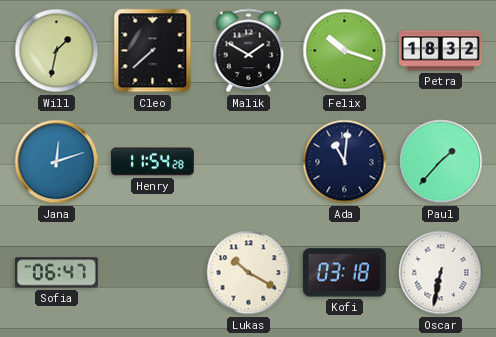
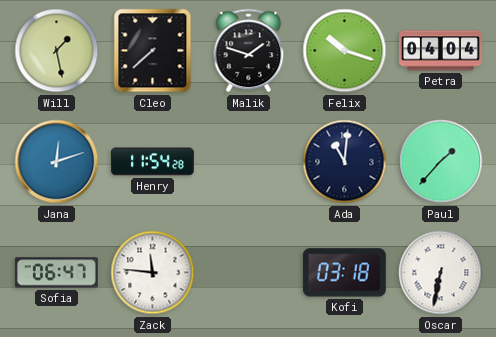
Will: 1:32 -> 1:28 (57, 51)
Malik: 1:50 -> 1:48 (249, 51)
Petra: 18:32 -> 04:04 (441, 51)
Zack: none -> 11:46 (153, 273)
Lukas: 10:20 -> none (249, 273)
